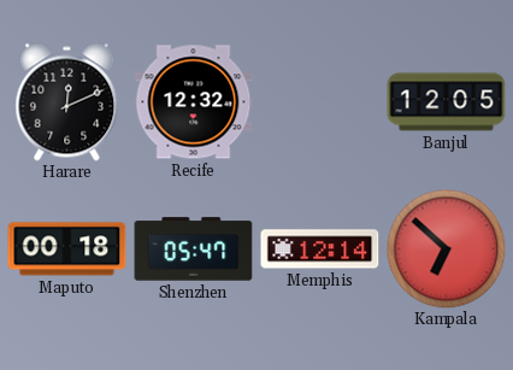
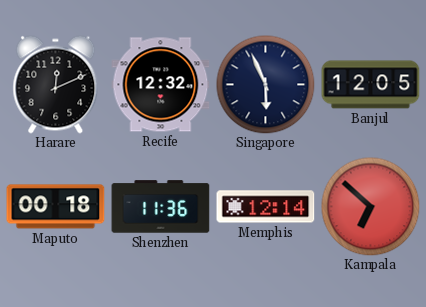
Singapore: none -> 5:56 (266, 85)
Shenzhen: 05:47 -> 11:36 (161, 207)
